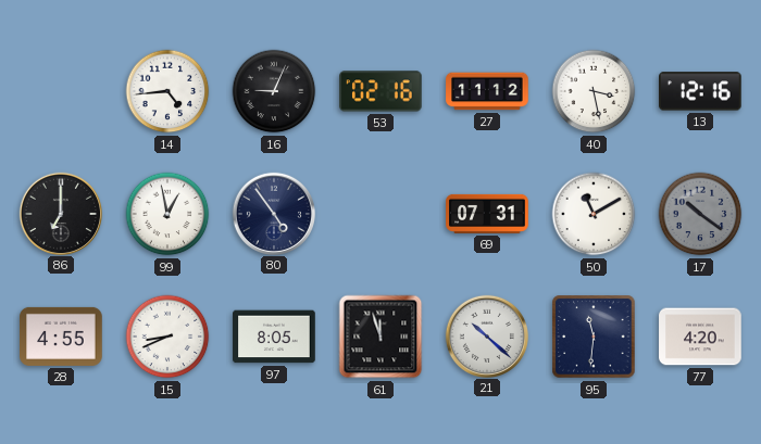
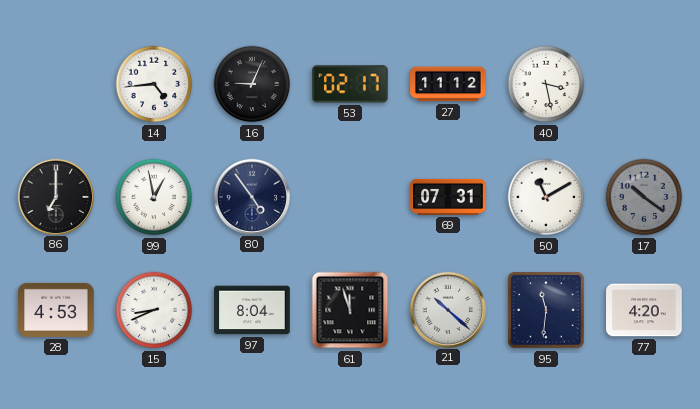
53: 02:16 -> 02:17 (350, 84)
13: 12:16 -> none (701, 91)
28: 4:55 -> 4:53 (56, 310)
97: 8:05 -> 8:04 (252, 310)
